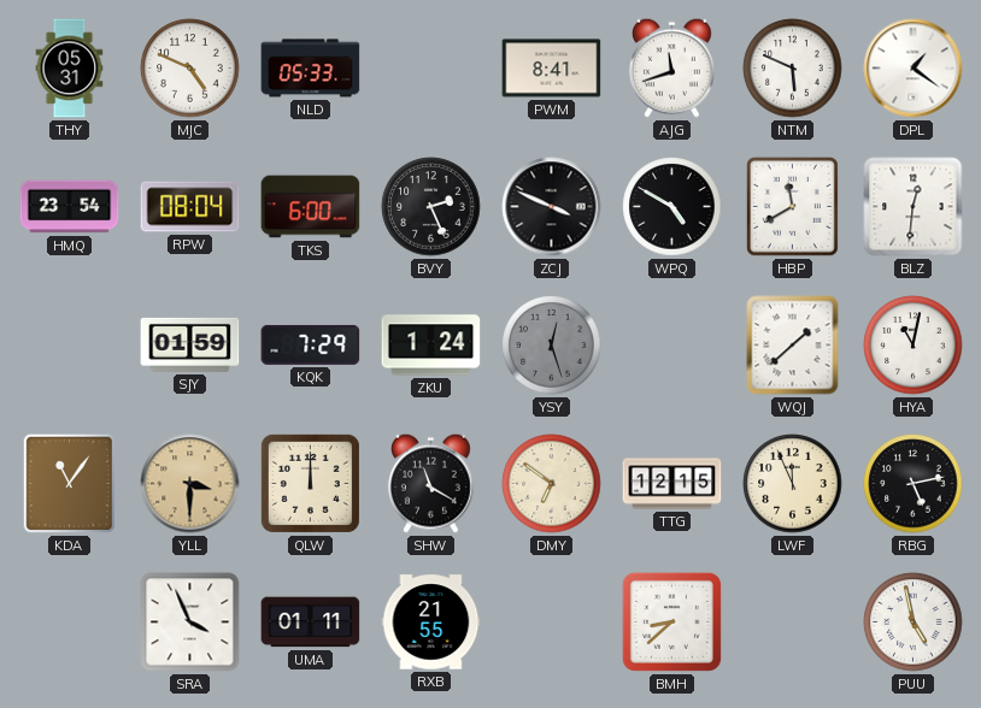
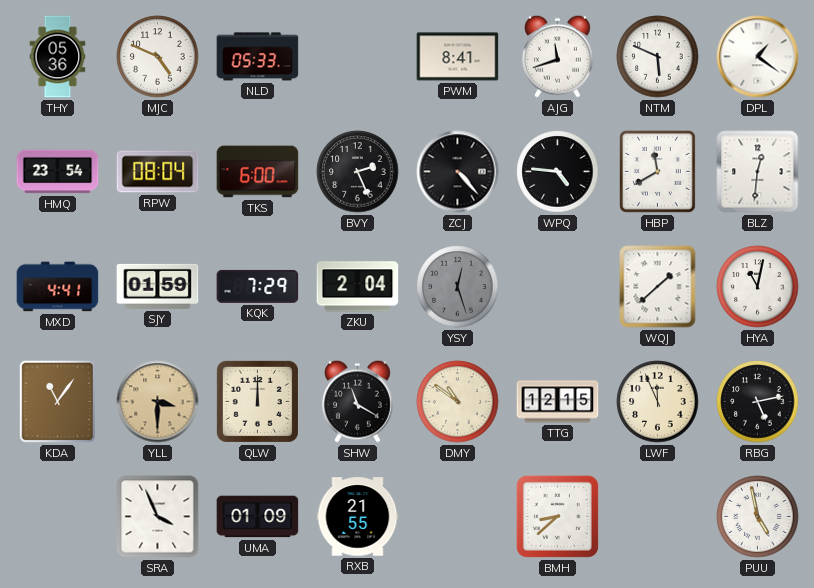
THY: 05:31 -> 05:36 (58, 57)
ZCJ: 3:49 -> 4:23 (458, 172)
WPQ: 4:50 -> 4:46 (558, 172)
MXD: none -> 4:41 (58, 287)
ZKU: 1:24 -> 2:04 (358, 287)
DMY: 6:51 -> 10:51 (458, 402)
UMA: 01:11 -> 01:09 (258, 517)
